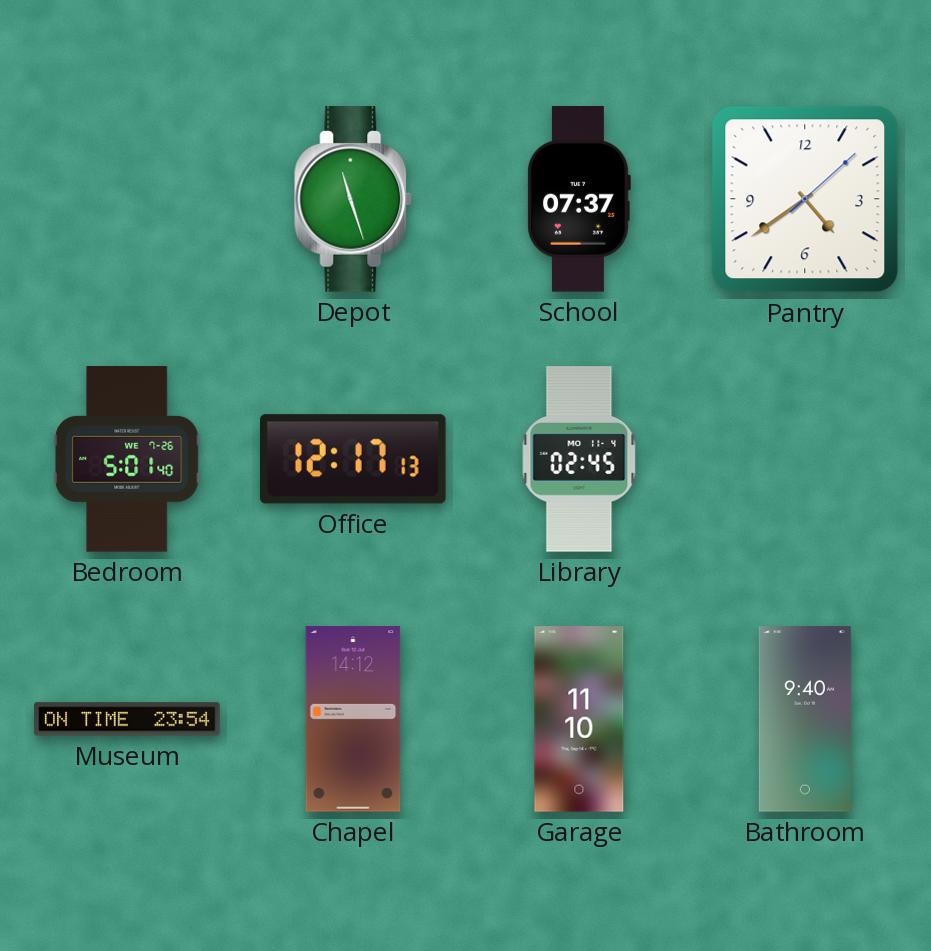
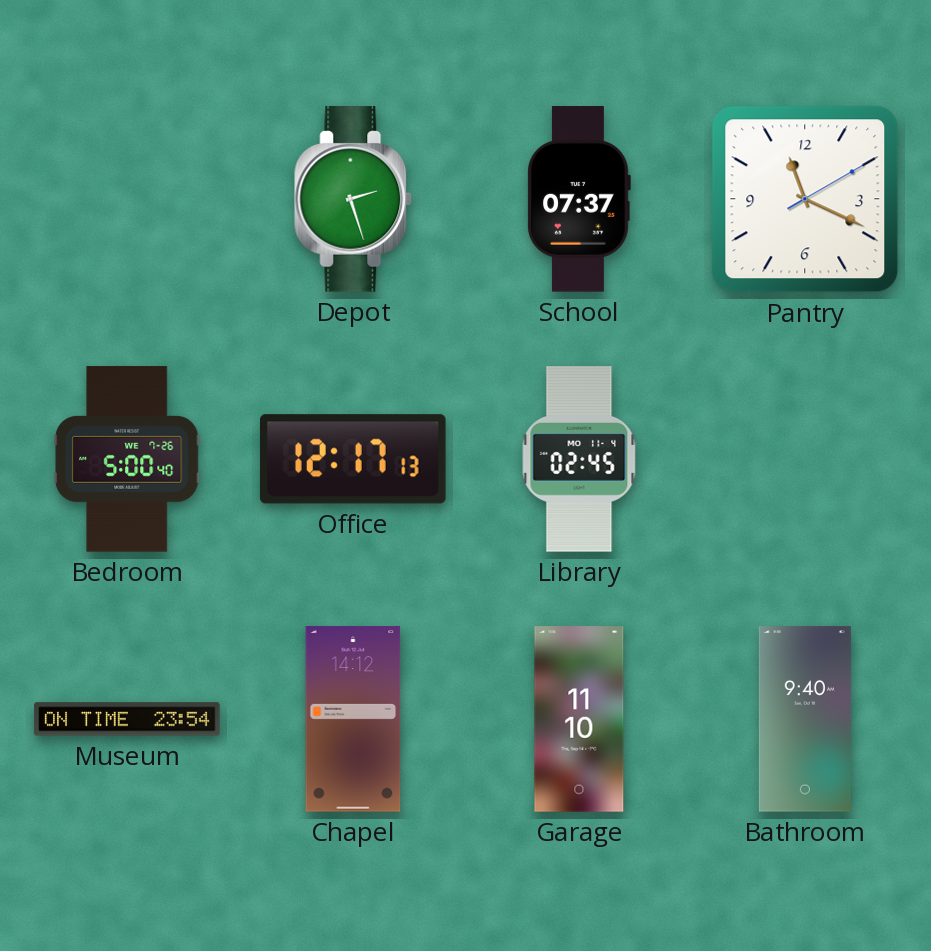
Depot: 11:27 -> 2:27 (354, 199)
Pantry: 4:39 -> 11:19 (805, 199)
Bedroom: 5:01 -> 5:00 (127, 459)
